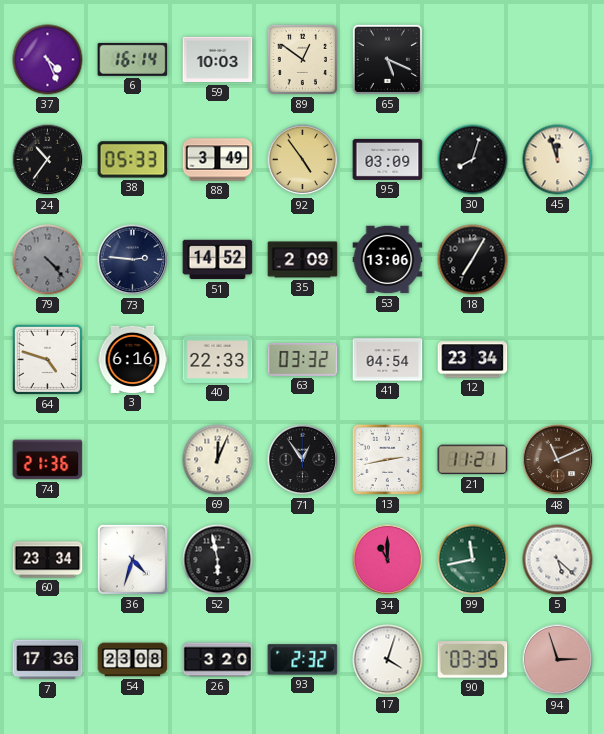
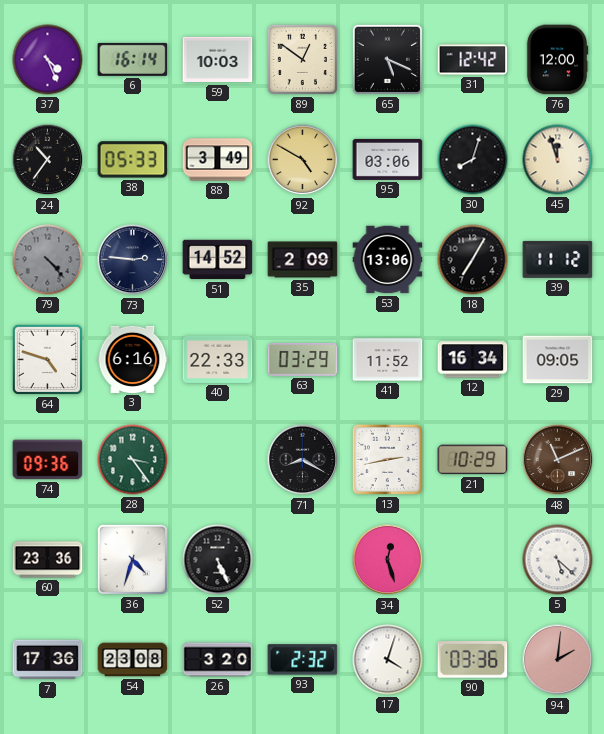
31: none -> 12:42 (473, 60)
76: none -> 12:00 (557, 60)
92: 4:54 -> 4:50 (303, 160)
95: 03:09 -> 03:06 (388, 159)
39: none -> 11:12 (558, 260)
63: 03:32 -> 03:29 (303, 359)
41: 04:54 -> 11:52 (388, 360)
12: 23:34 -> 16:34 (473, 360)
29: none -> 09:05 (558, 360)
74: 21:36 -> 09:36 (48, 460)
28: none -> 3:24 (133, 460)
69: 12:04 -> none (218, 460)
71: 12:54 -> 8:20 (303, 460)
21: 11:21 -> 10:29 (473, 460)
60: 23:34 -> 23:36 (48, 560)
52: 5:58 -> 5:26 (218, 560)
34: 11:00 -> 12:27 (388, 560)
99: 11:43 -> none (473, 560)
90: 03:35 -> 03:36 (473, 660)
94: 2:57 -> 2:01 (558, 660)
